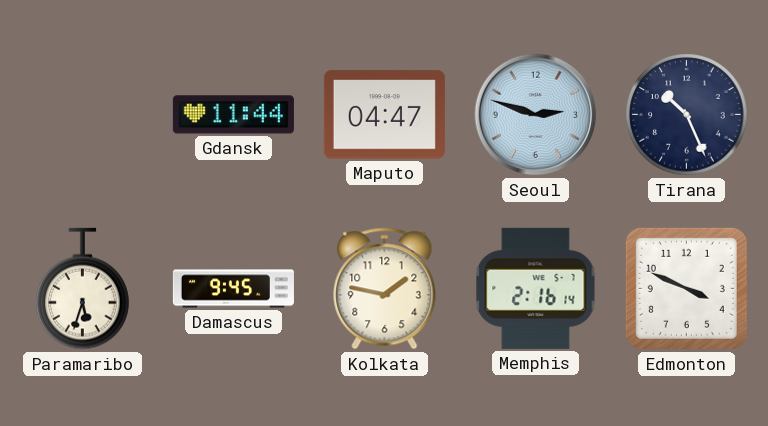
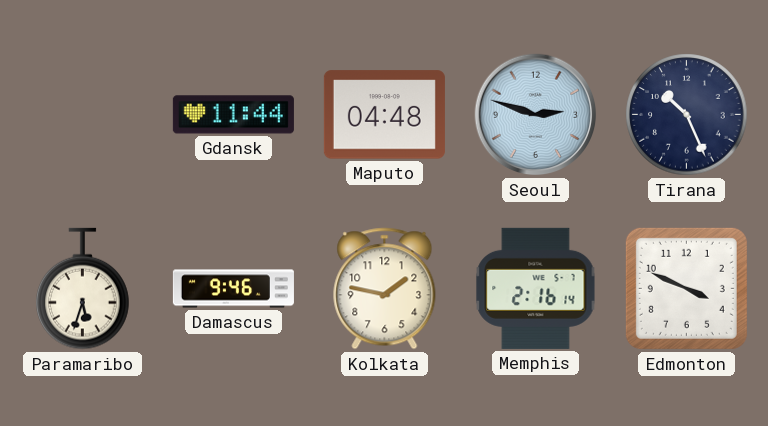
Maputo: 04:47 -> 04:48 (384, 115)
Damascus: 9:45 -> 9:46 (233, 289)
